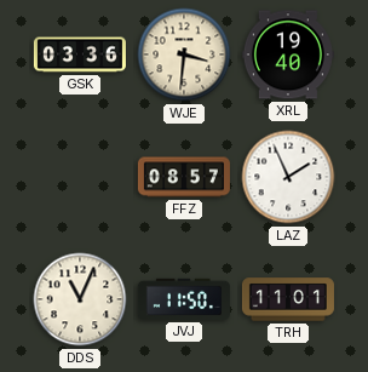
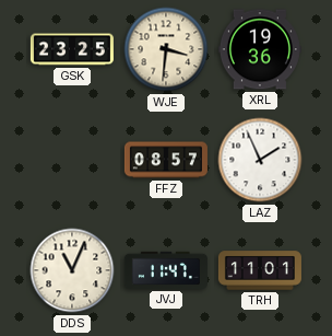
GSK: 03:36 -> 23:25 (72, 49)
XRL: 19:40 -> 19:36 (260, 49)
JVJ: 11:50 -> 11:47 (166, 270)
